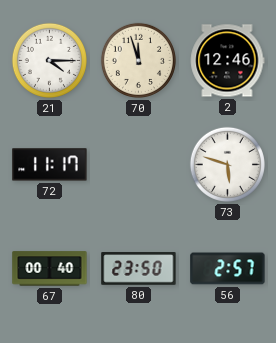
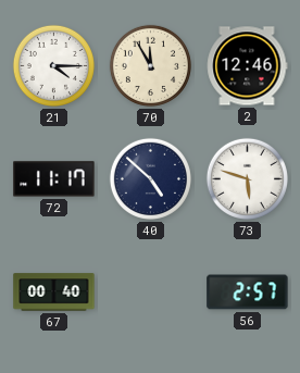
70: 11:57 -> 11:55 (150, 65)
40: none -> 4:52 (150, 178)
80: 23:50 -> none (139, 269)
